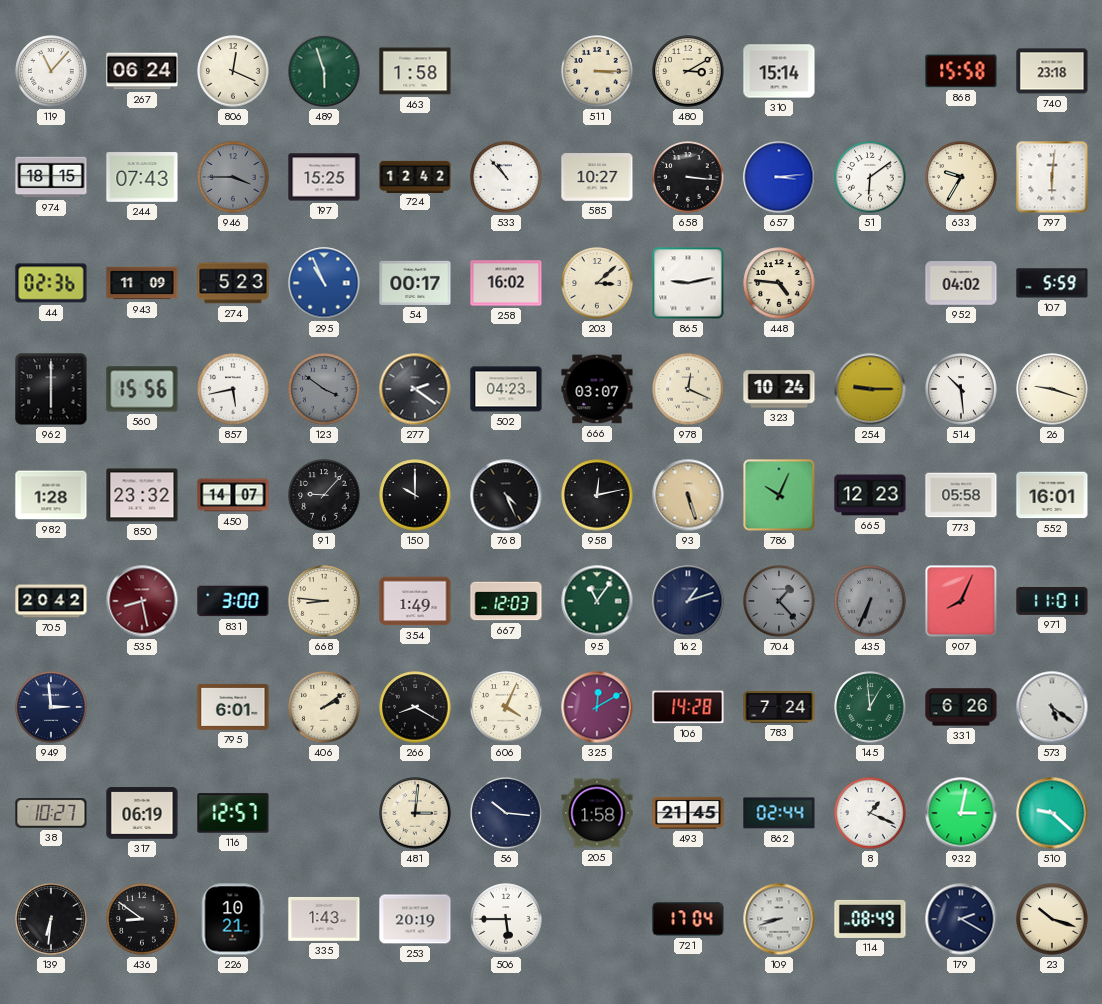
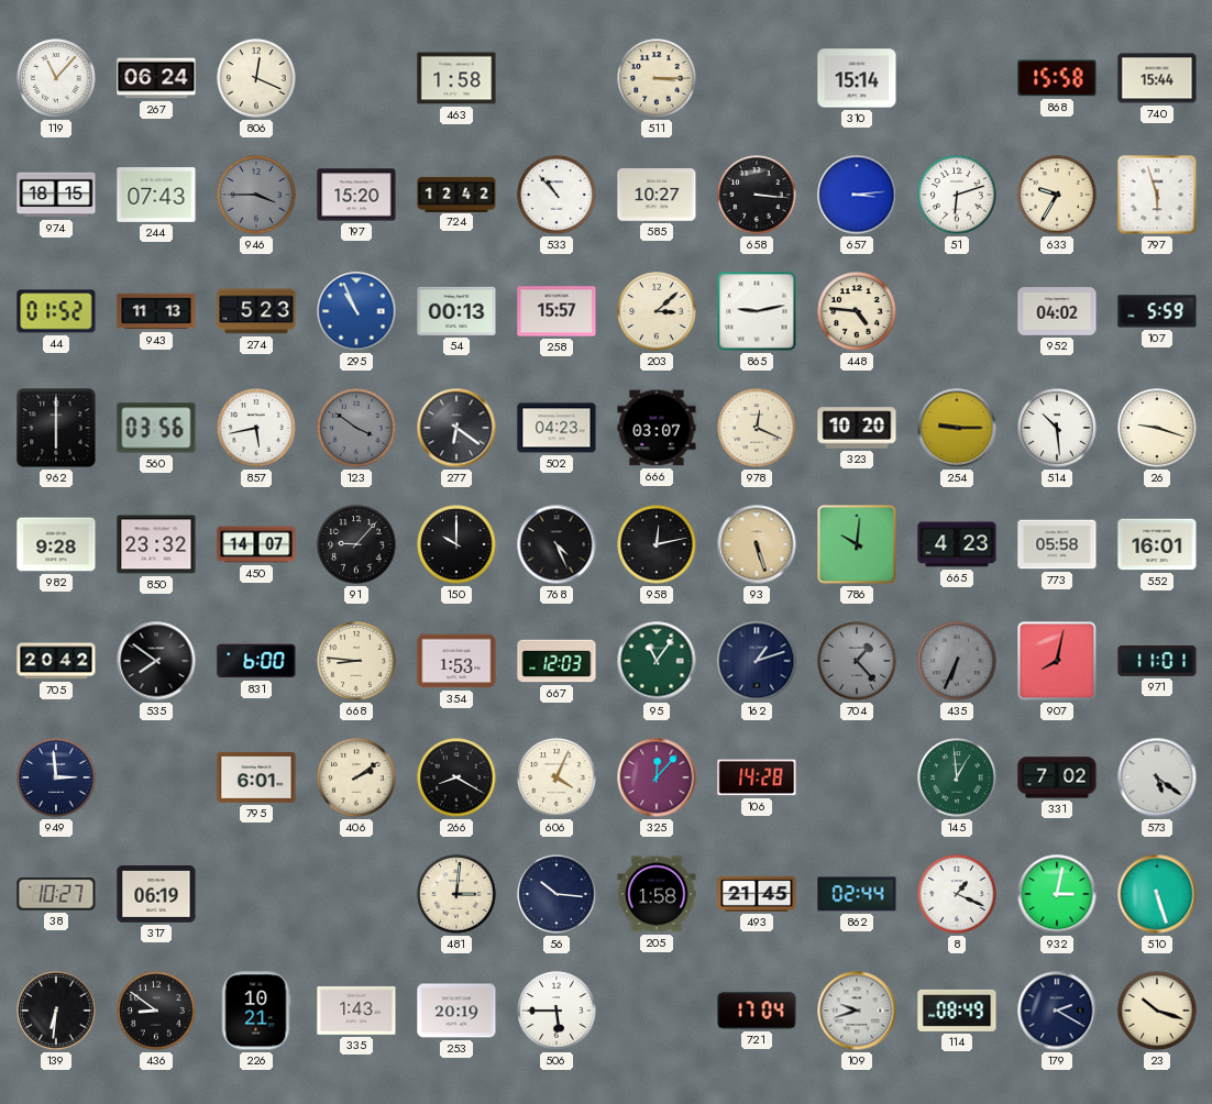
489: 5:57 -> none (324, 71)
480: 3:10 -> none (688, 71)
740: 23:18 -> 15:44 (1157, 78)
197: 15:25 -> 15:20 (356, 195)
51: 6:09 -> 6:12 (957, 195)
797: 6:01 -> 5:57 (1157, 195)
44: 02:36 -> 01:52 (56, 311)
943: 11:09 -> 11:13 (156, 311)
54: 00:17 -> 00:13 (456, 311)
258: 16:02 -> 15:57 (557, 311)
560: 15:56 -> 03:56 (156, 428)
277: 2:21 -> 6:21 (456, 428)
323: 10:24 -> 10:20 (857, 428)
982: 1:28 -> 9:28 (56, 544)
786: 10:04 -> 10:01 (857, 544)
665: 12:23 -> 4:23 (957, 544)
535: 8:28 -> 7:51 (156, 661)
535 dial: burgundy -> black (156, 661)
831: 3:00 -> 6:00 (256, 661)
354: 1:49 -> 1:53 (456, 661)
907: 8:04 -> 8:02 (1057, 661)
325: 12:10 -> 12:07 (657, 777)
783: 7:24 -> none (779, 707)
331: 6:26 -> 7:02 (1057, 777)
116: 12:57 -> none (233, 813)
510: 9:22 -> 5:27 (1157, 894)
109: 8:42 -> 9:42 (857, 1011)
